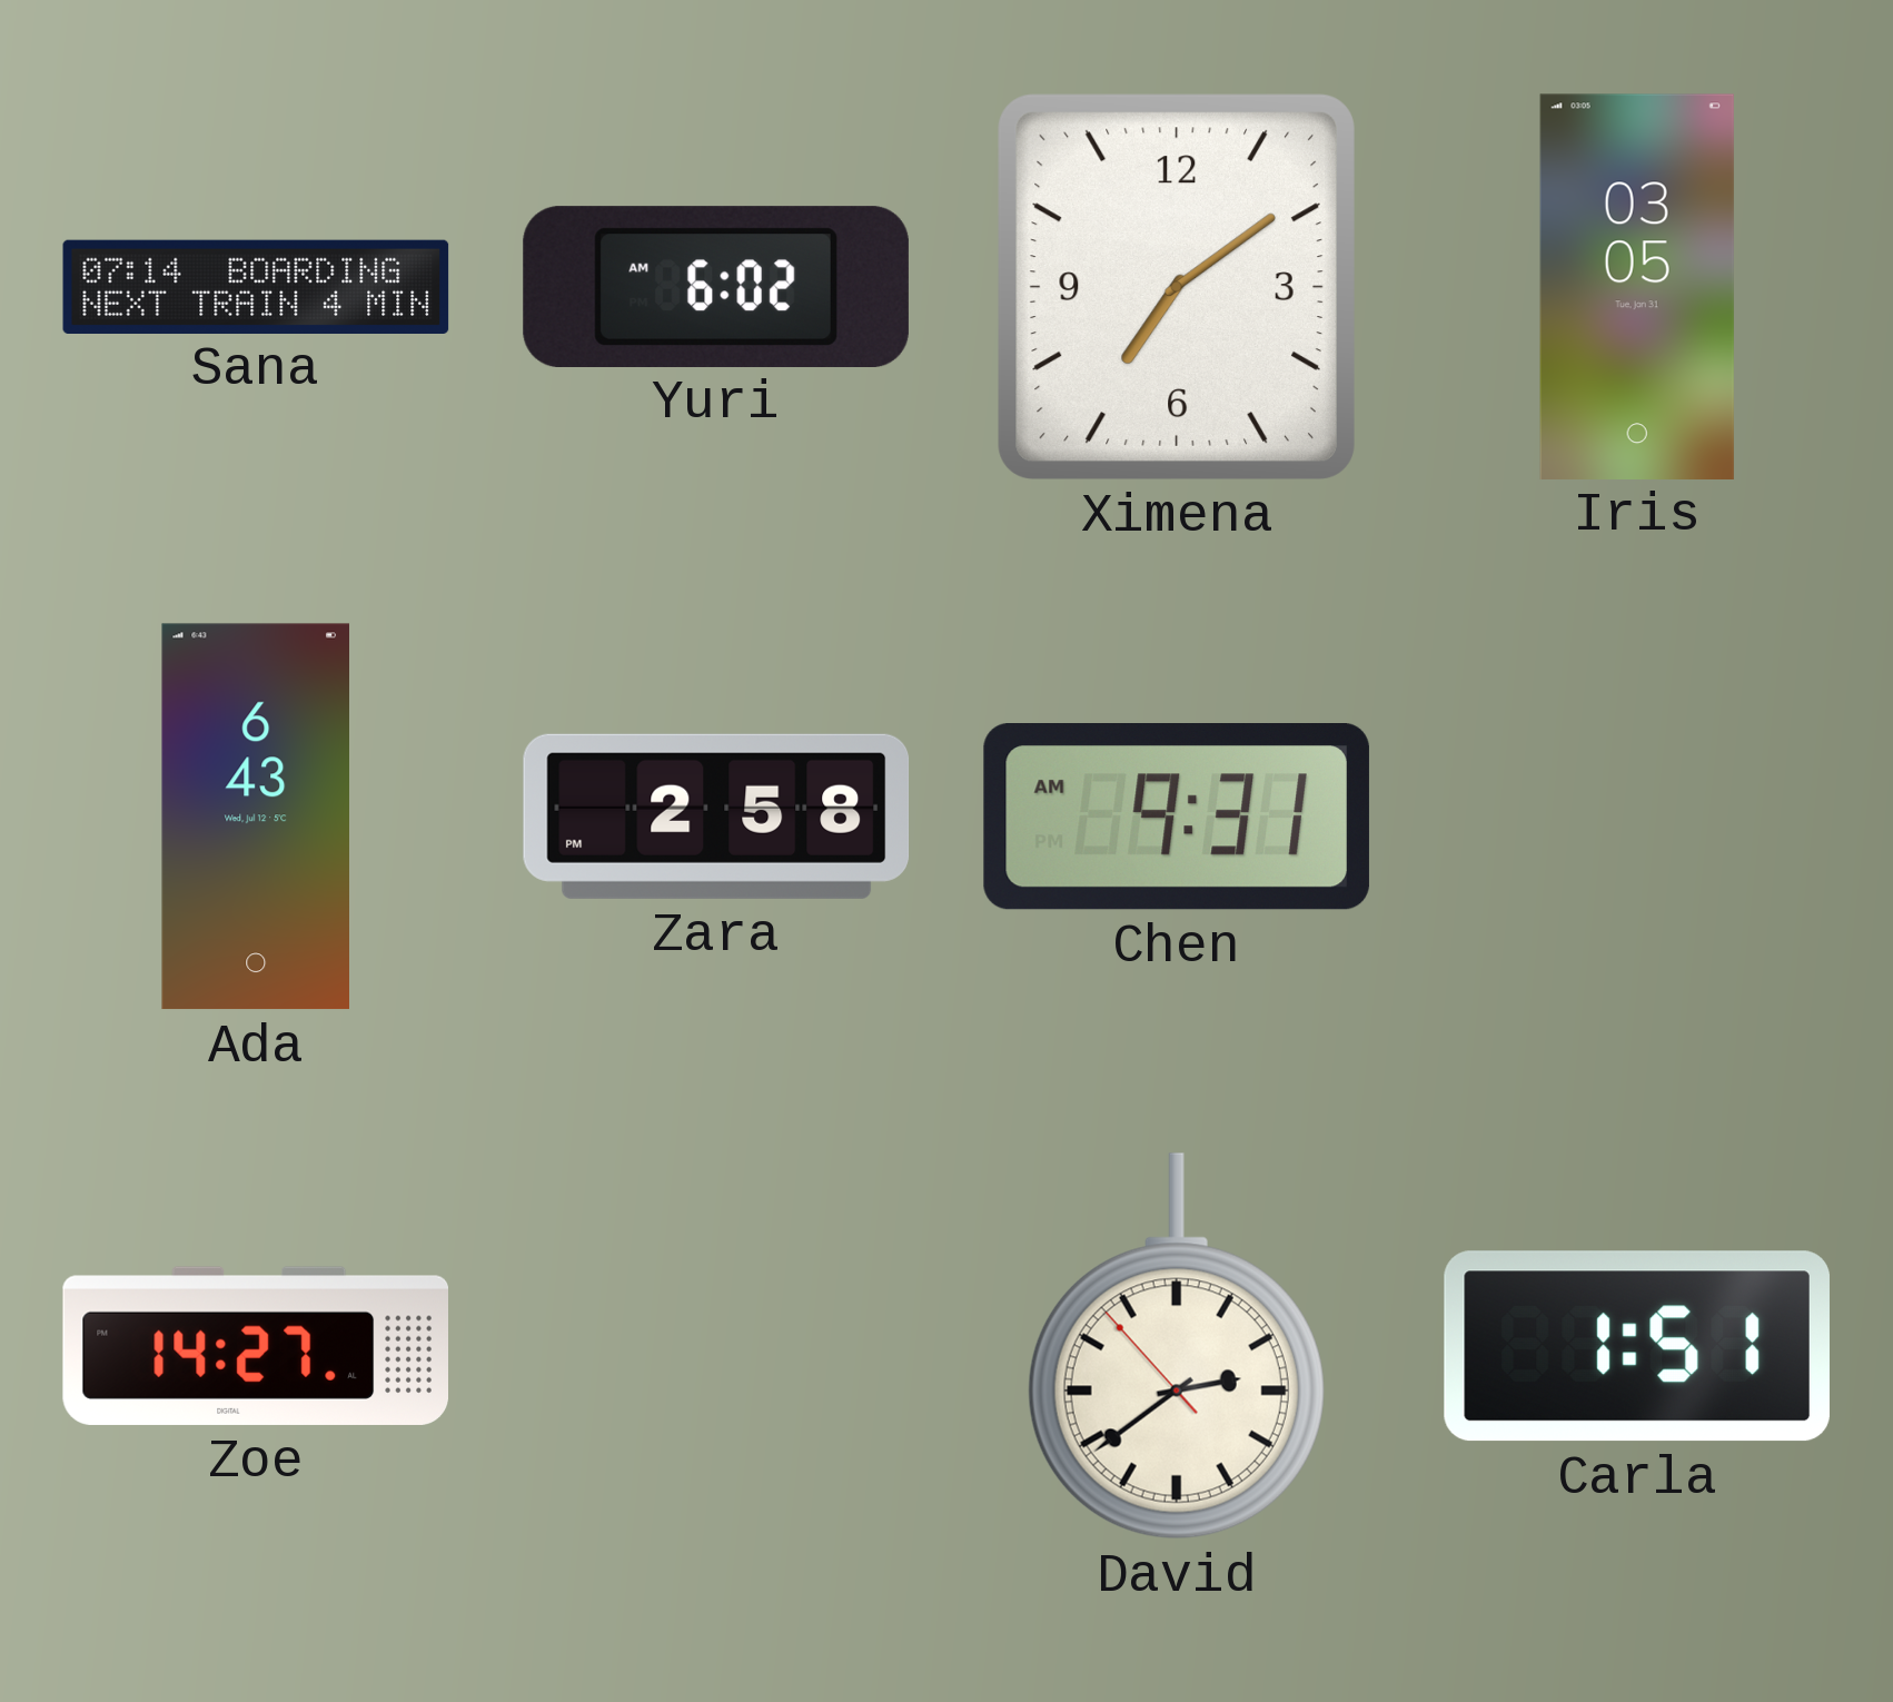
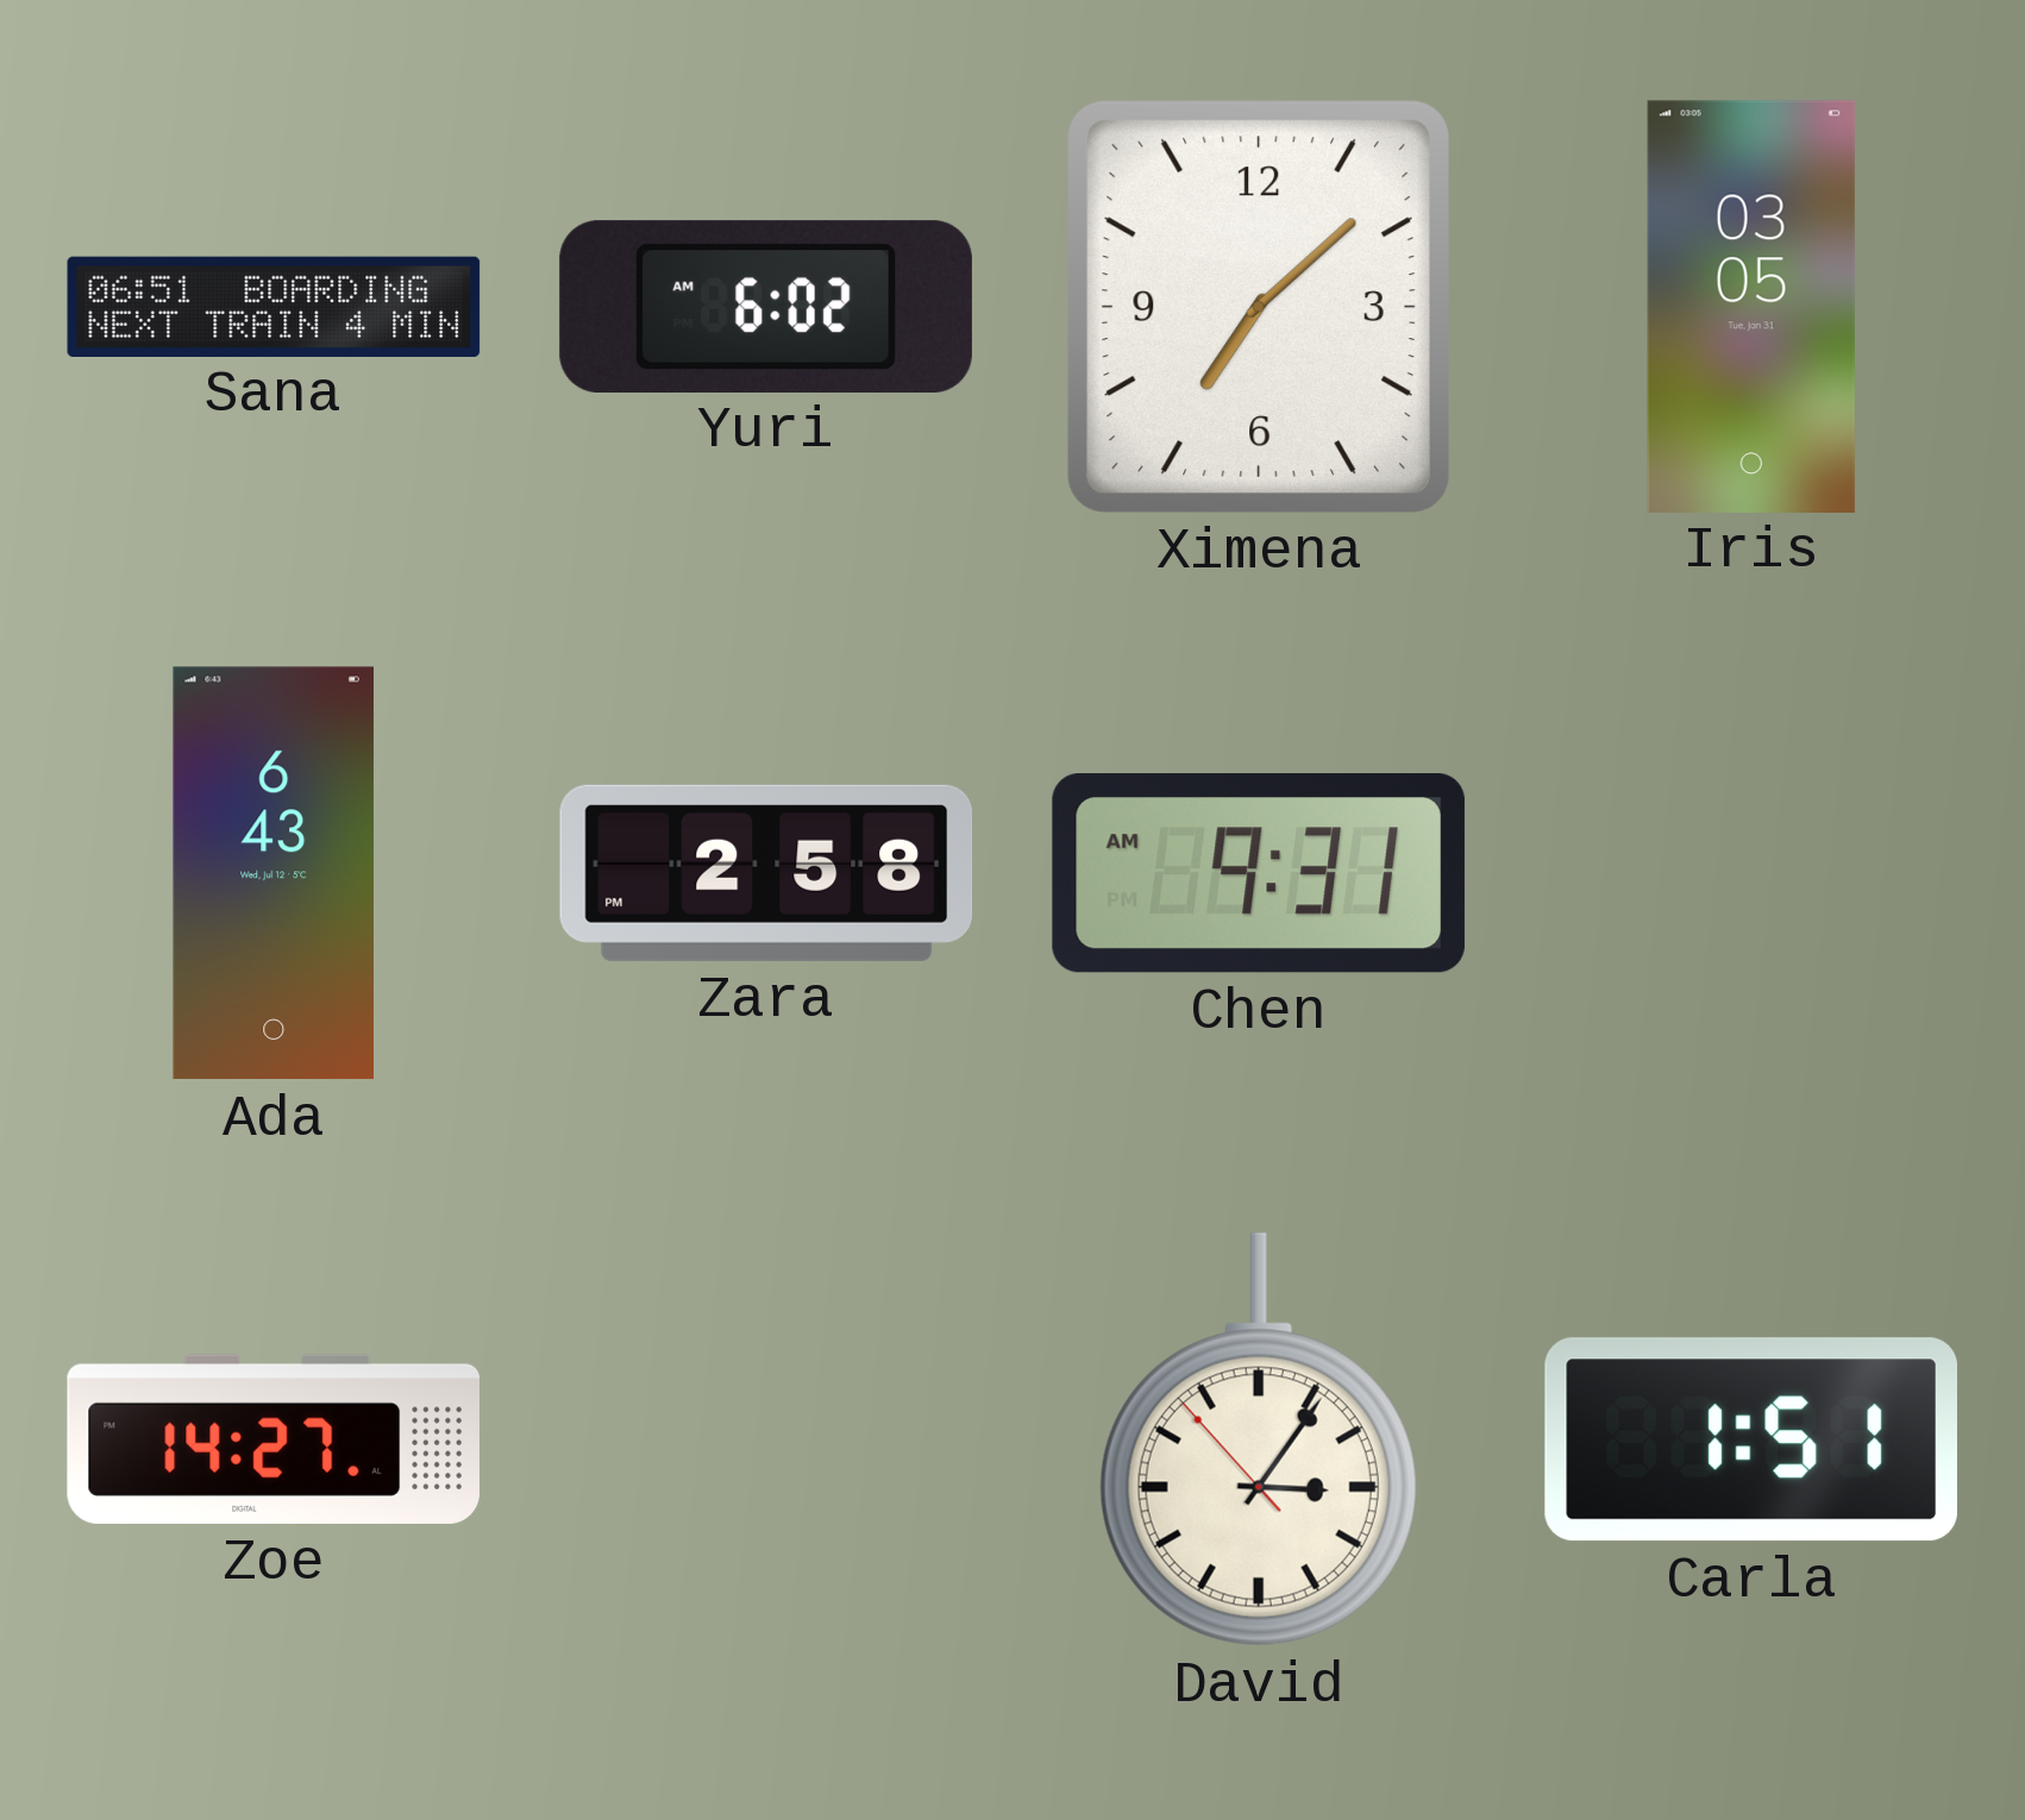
Sana: 07:14 -> 06:51 (274, 306)
Ximena: 7:09 -> 7:08 (1259, 307)
David: 2:38 -> 3:05 (1259, 1439)
